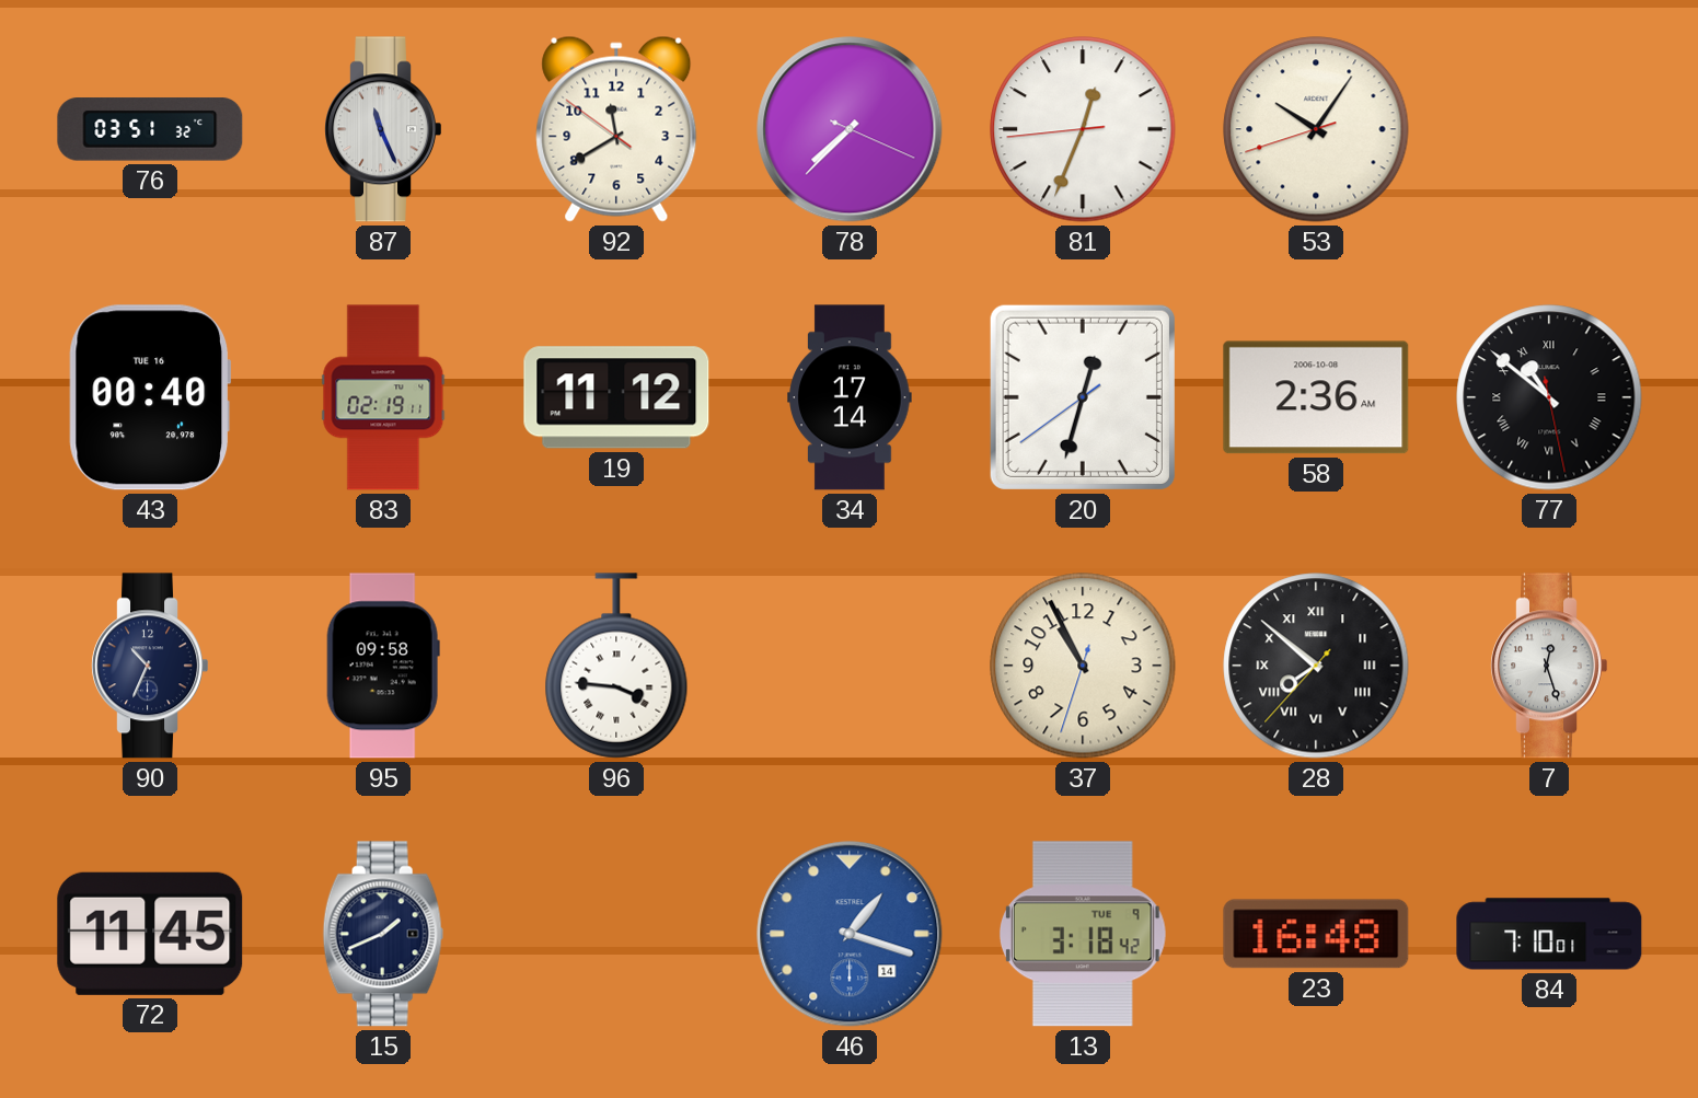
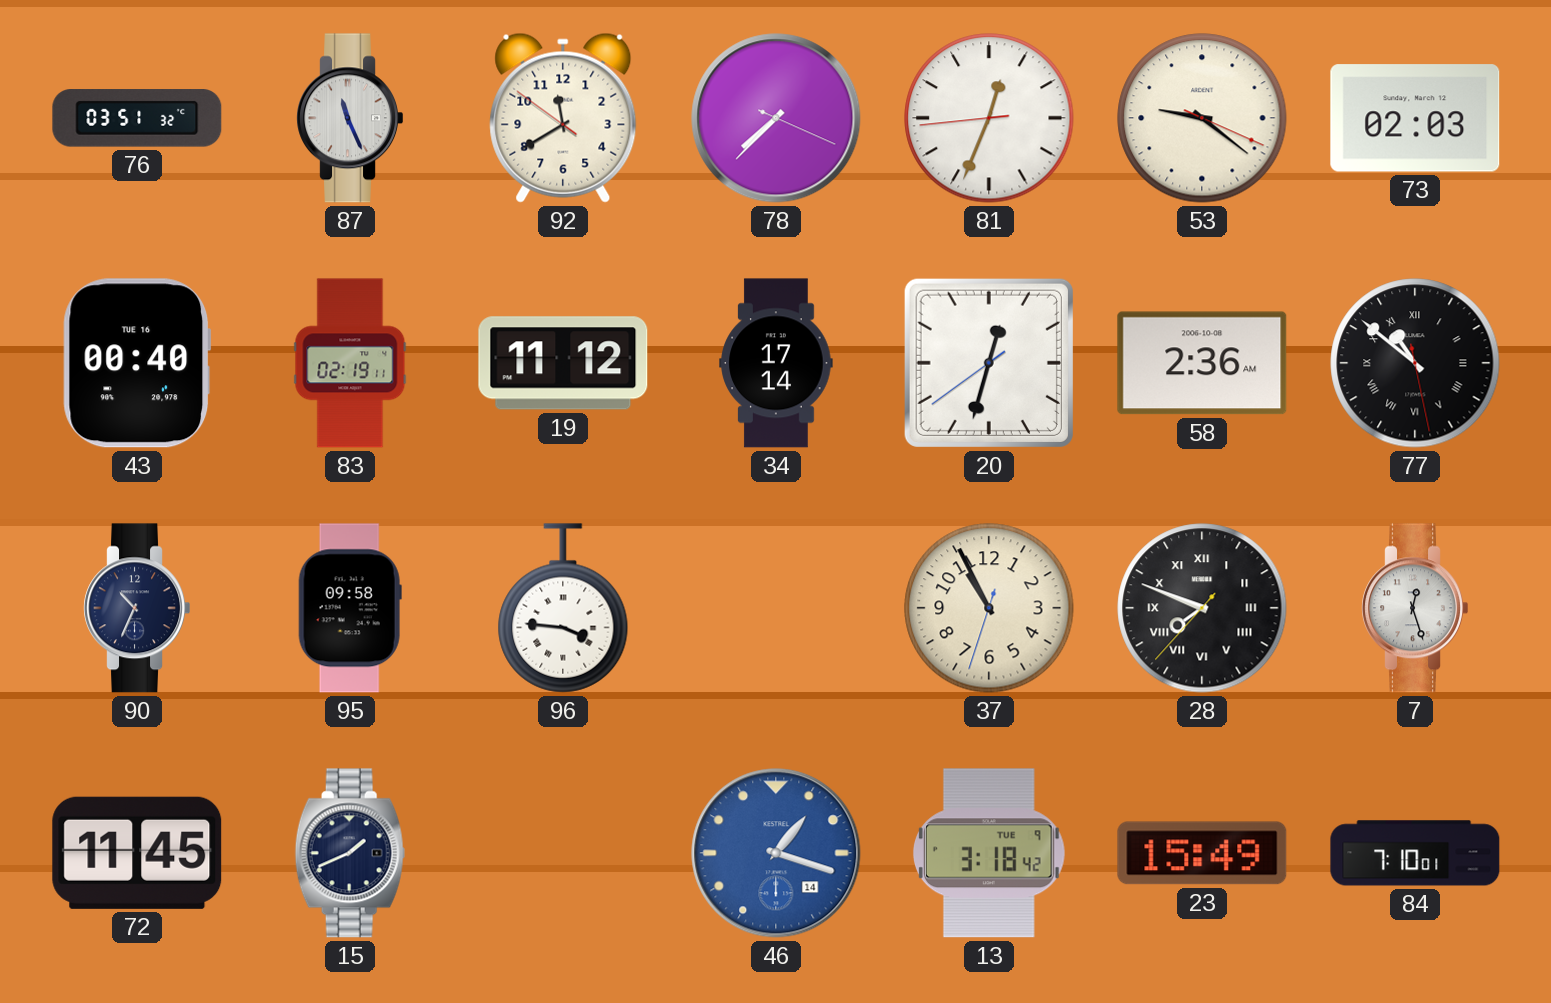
53: 10:05 -> 9:21 (1202, 118)
73: none -> 02:03 (1415, 118)
28: 7:51 -> 7:48 (1202, 608)
23: 16:48 -> 15:49 (1202, 853)
